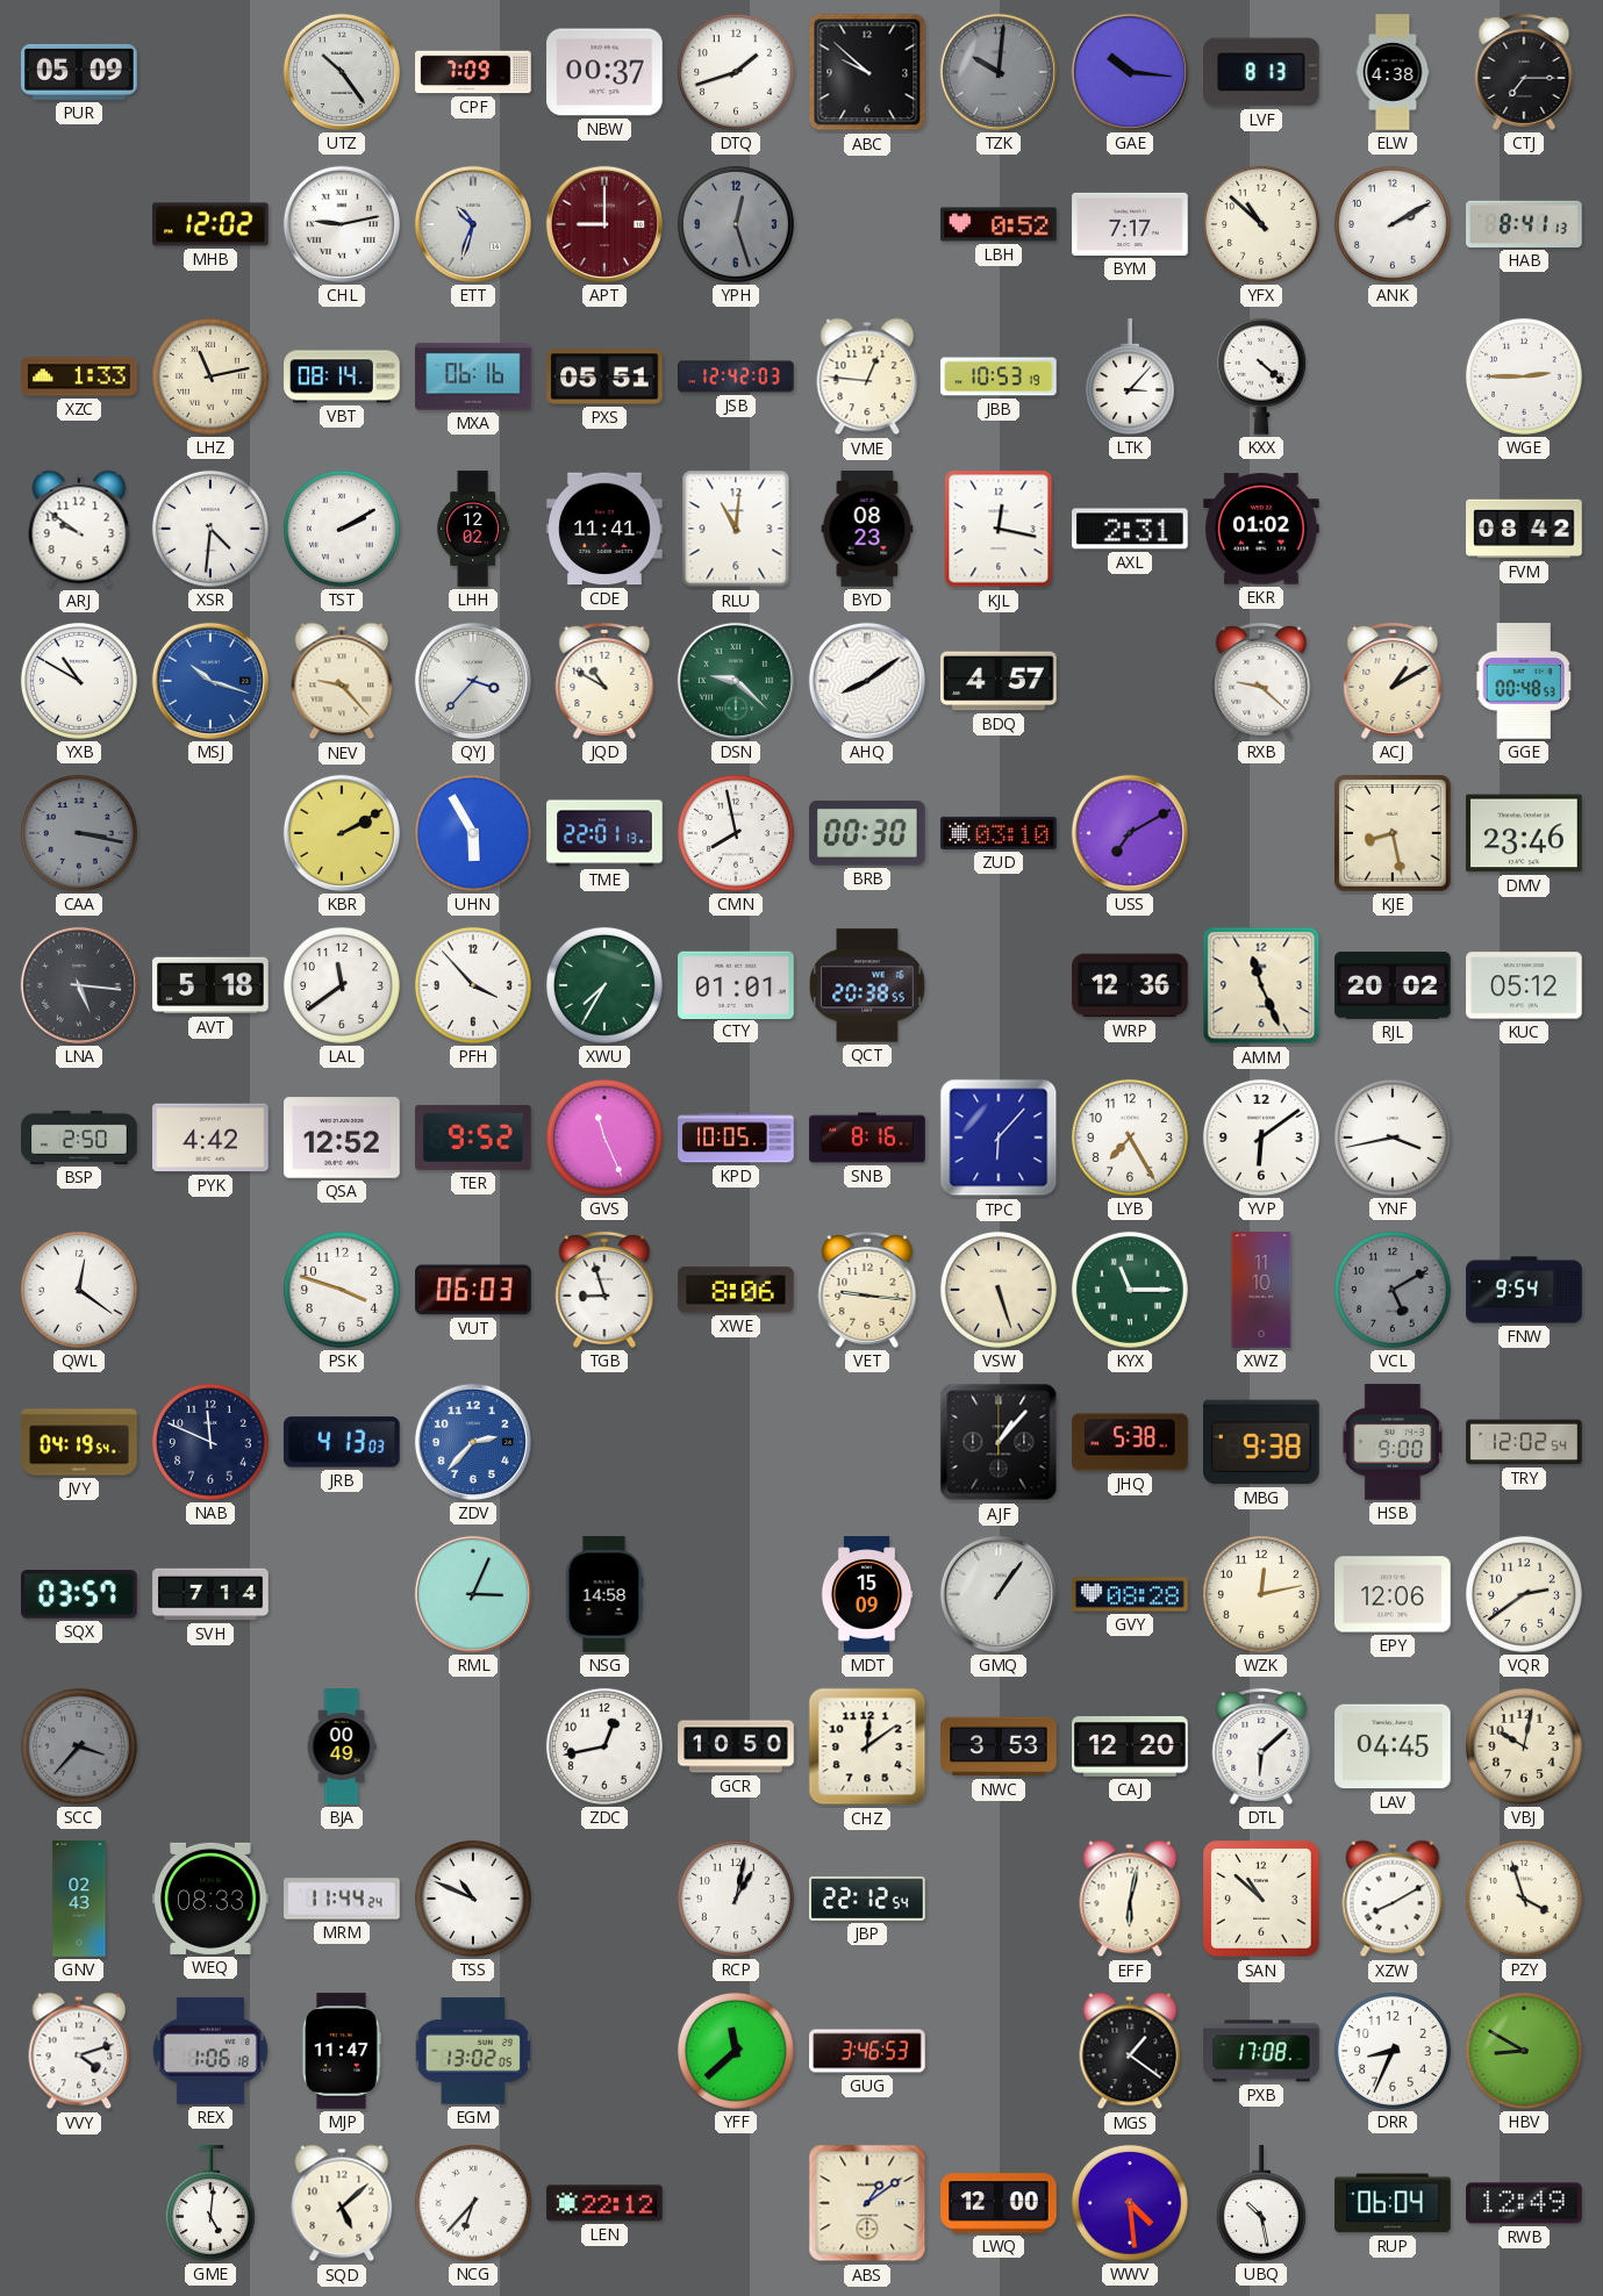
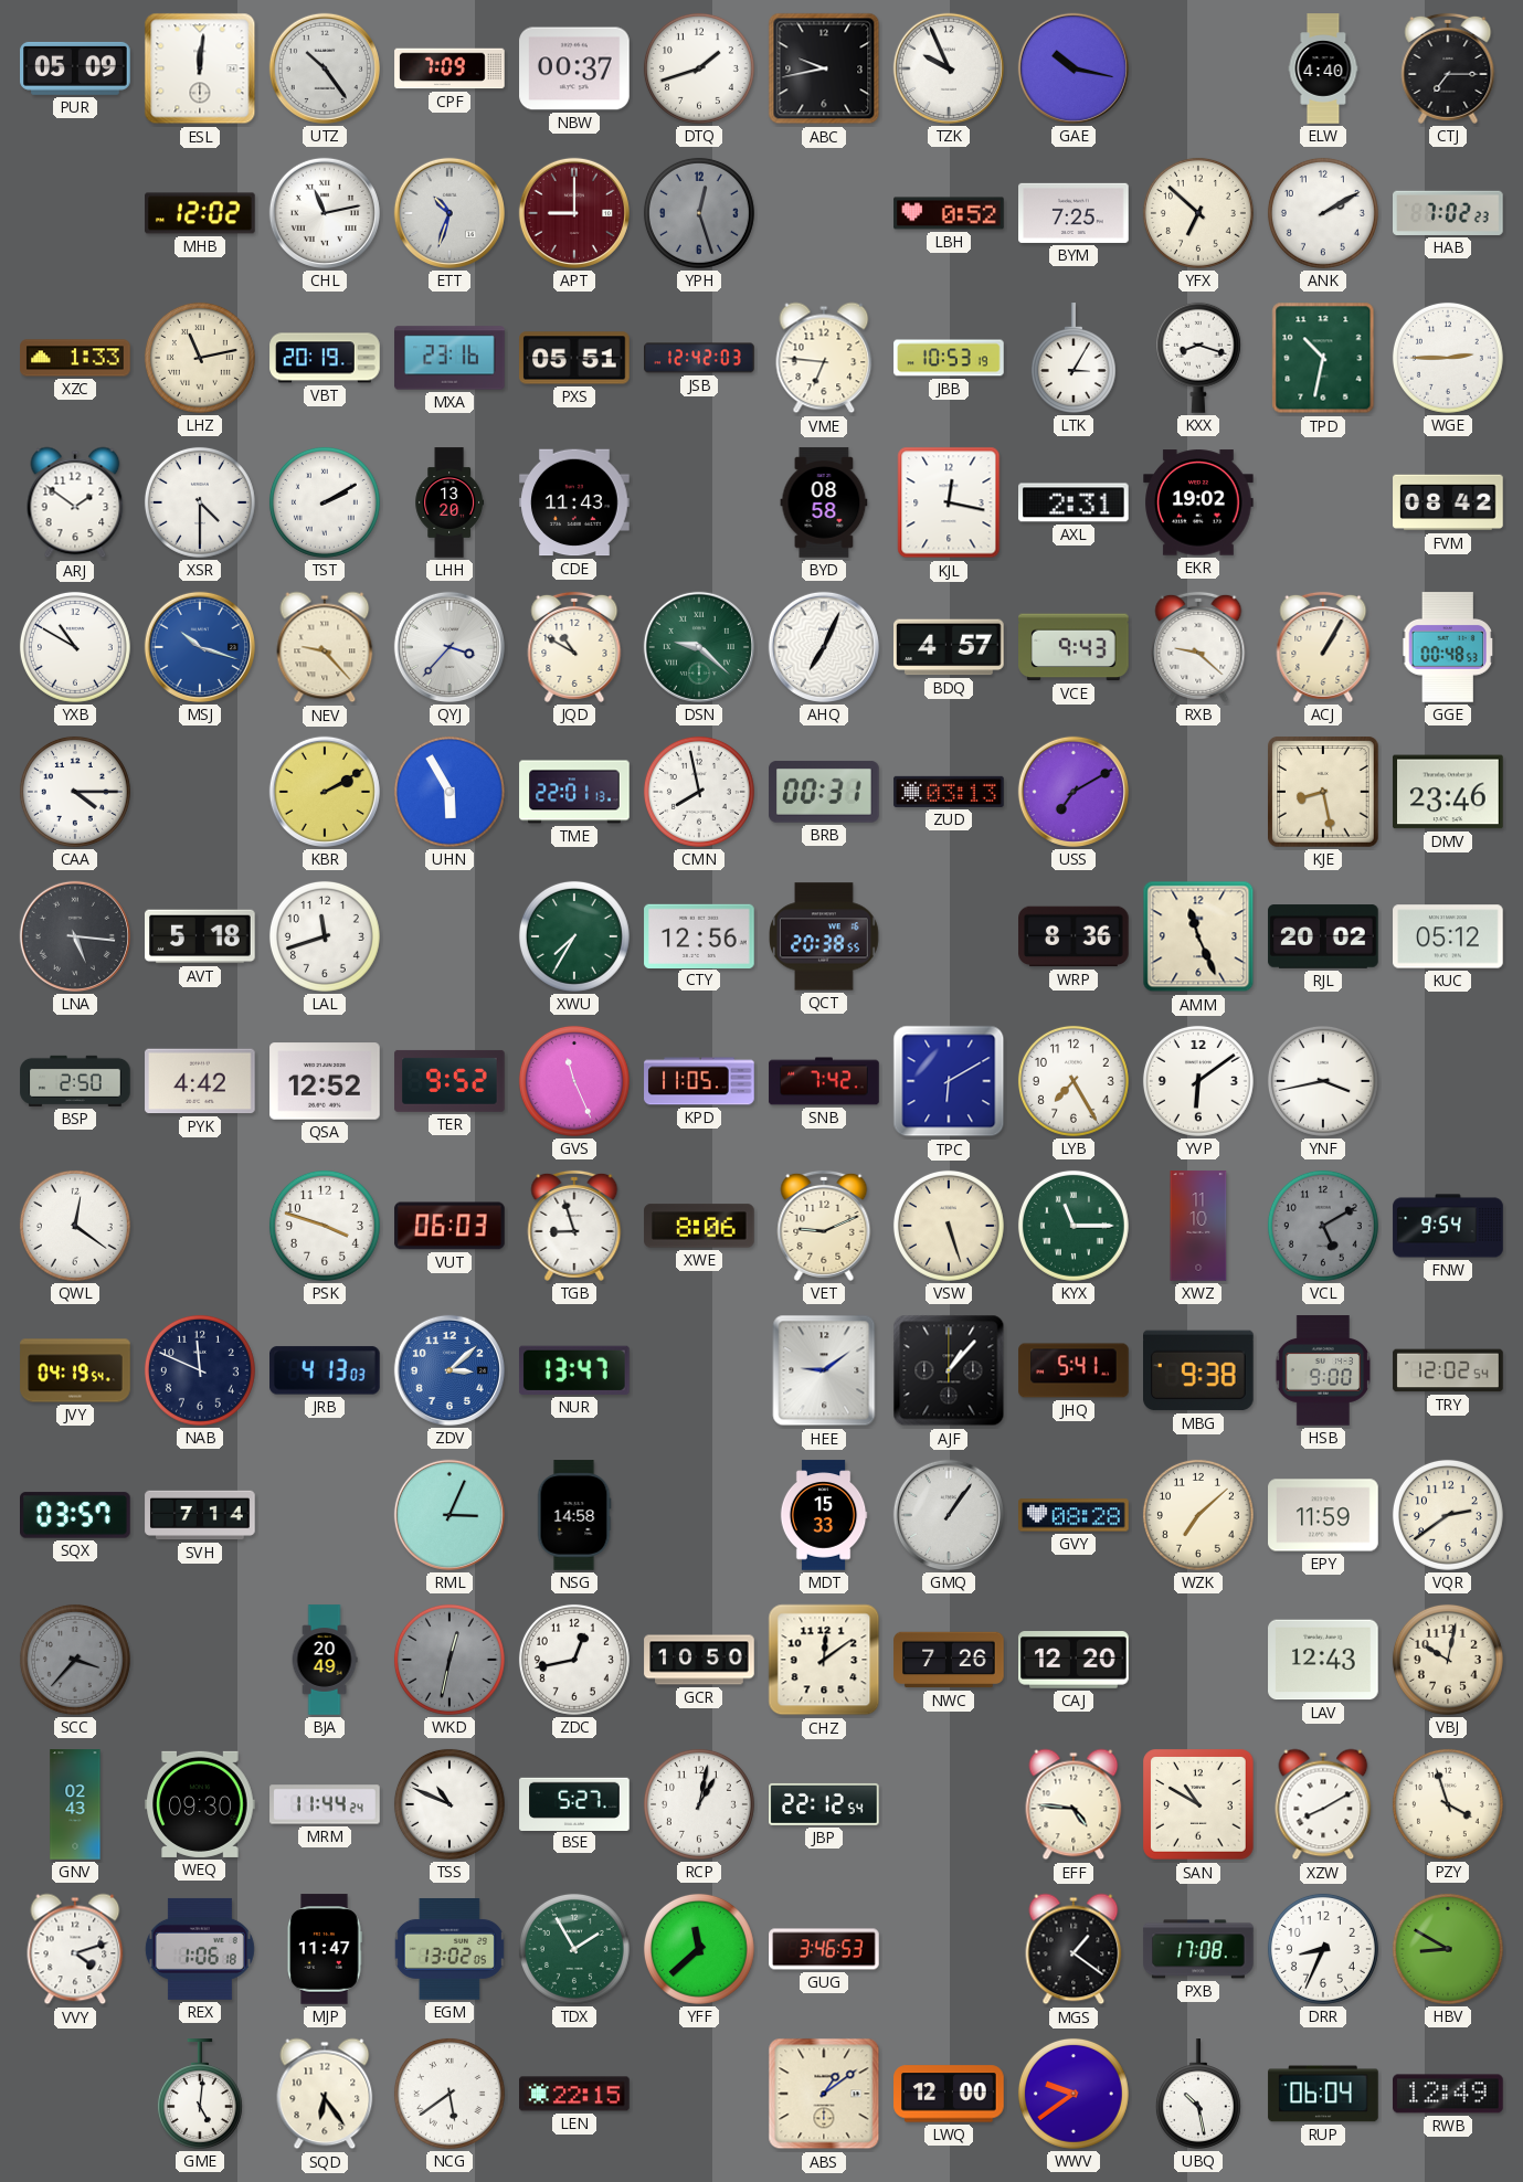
ESL: none -> 12:01 (200, 68)
ABC: 9:52 -> 9:43 (824, 68)
TZK: 10:01 -> 9:56 (949, 68)
TZK dial: grey -> white (949, 68)
GAE: 10:16 -> 10:17 (1073, 68)
LVF: 8:13 -> none (1262, 72)
ELW: 4:38 -> 4:40 (1323, 68)
CHL: 9:13 -> 11:13 (325, 213)
BYM: 7:17 -> 7:25 (1073, 213)
YFX: 10:52 -> 6:52 (1198, 213)
HAB: 8:41 -> 7:02 (1448, 213)
VBT: 08:14 -> 20:19 (325, 358)
MXA: 06:16 -> 23:16 (450, 358)
VME: 12:46 -> 6:46 (824, 358)
LTK: 3:07 -> 3:05 (1073, 358)
KXX: 4:22 -> 8:18 (1198, 358)
TPD: none -> 10:32 (1323, 358)
ARJ: 9:51 -> 1:51 (75, 502)
XSR: 4:31 -> 4:30 (200, 502)
LHH: 12:02 -> 13:20 (450, 502)
CDE: 11:41 -> 11:43 (574, 502)
RLU: 11:01 -> none (736, 529)
BYD: 08:23 -> 08:58 (824, 502)
EKR: 01:02 -> 19:02 (1198, 502)
AHQ: 8:09 -> 7:04 (824, 647)
VCE: none -> 9:43 (1073, 647)
ACJ: 1:10 -> 1:05 (1323, 647)
CAA: 3:17 -> 4:15 (75, 792)
CAA dial: grey -> white (75, 792)
BRB: 00:30 -> 00:31 (824, 792)
ZUD: 03:10 -> 03:13 (949, 792)
LAL: 11:39 -> 11:42 (325, 936)
PFH: 3:53 -> none (473, 985)
CTY: 01:01 -> 12:56 (699, 935)
WRP: 12:36 -> 8:36 (1073, 936)
KPD: 10:05 -> 11:05 (699, 1081)
SNB: 8:16 -> 7:42 (824, 1081)
TPC: 6:07 -> 6:10 (949, 1081)
VET: 9:16 -> 9:11 (824, 1226)
ZDV: 2:37 -> 3:08 (450, 1370)
NUR: none -> 13:47 (575, 1370)
HEE: none -> 9:09 (824, 1370)
JHQ: 5:38 -> 5:41 (1073, 1370)
MDT: 15:09 -> 15:33 (824, 1515)
WZK: 12:13 -> 7:08 (1198, 1515)
EPY: 12:06 -> 11:59 (1323, 1515)
BJA: 00:49 -> 20:49 (325, 1660)
WKD: none -> 12:32 (450, 1660)
NWC: 3:53 -> 7:26 (949, 1660)
DTL: 6:08 -> none (1261, 1746)
LAV: 04:45 -> 12:43 (1323, 1660)
WEQ: 08:33 -> 09:30 (200, 1804)
BSE: none -> 5:27 (574, 1803)
EFF: 6:02 -> 4:46 (1073, 1804)
SAN: 10:52 -> 10:50 (1198, 1804)
TDX: none -> 1:55 (574, 1949)
SQD: 5:08 -> 6:24 (325, 2094)
NCG: 6:37 -> 5:39 (450, 2094)
LEN: 22:12 -> 22:15 (574, 2094)
WWV: 4:29 -> 9:39 (1073, 2094)
